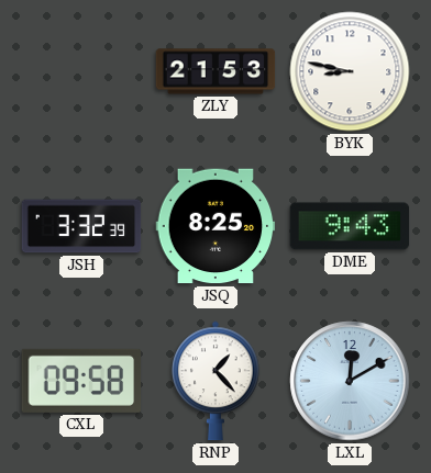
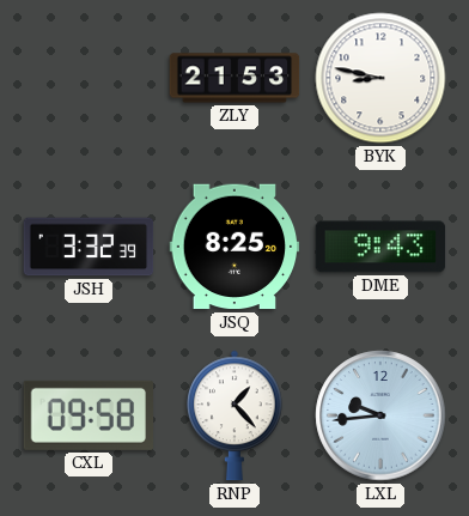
LXL: 12:10 -> 9:44 (380, 415)
